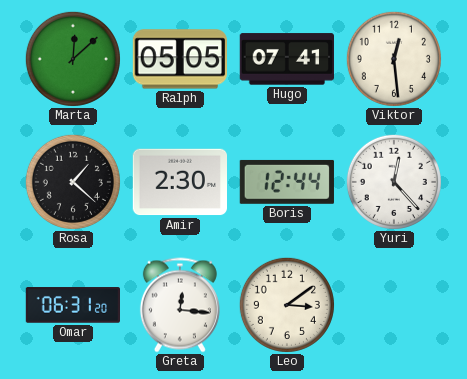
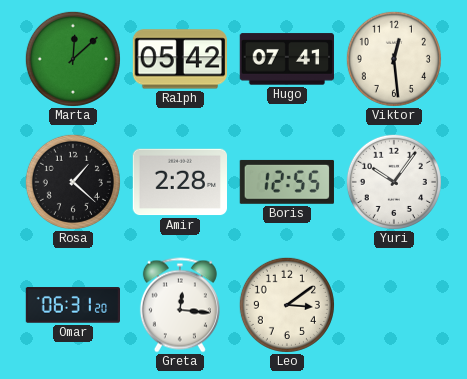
Ralph: 05:05 -> 05:42 (179, 59)
Amir: 2:30 -> 2:28 (179, 182)
Boris: 12:44 -> 12:55 (287, 182)
Yuri: 12:23 -> 10:06 (394, 182)
